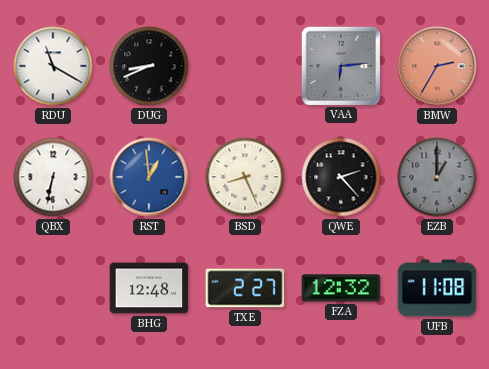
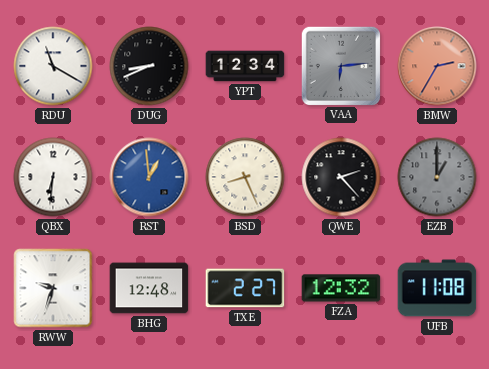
YPT: none -> 12:34 (245, 66)
QBX: 6:32 -> 6:31 (53, 177)
RWW: none -> 9:33 (53, 288)
